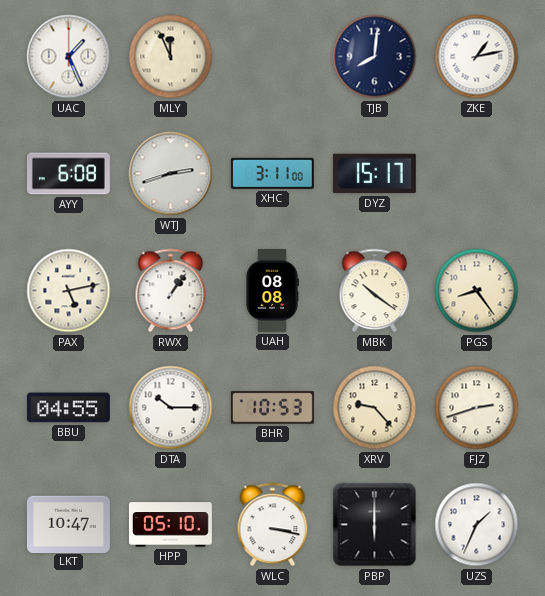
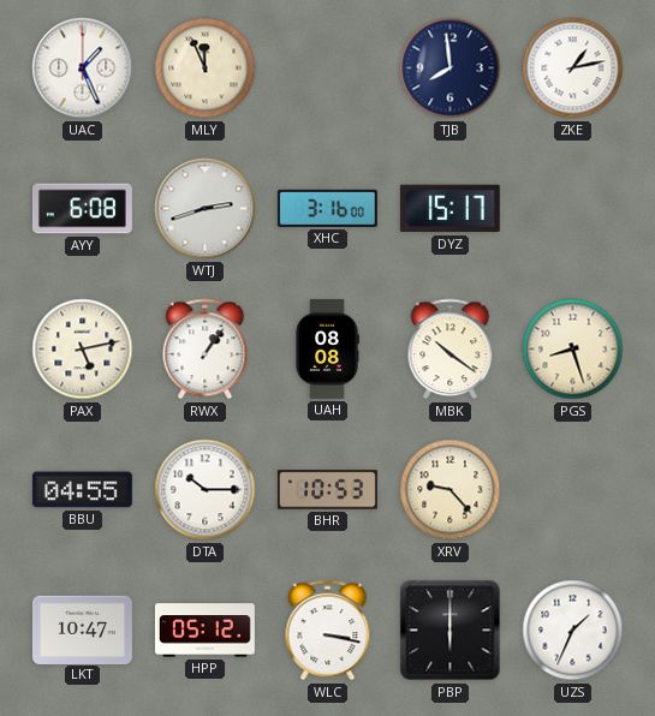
TJB: 8:01 -> 7:59 (451, 68)
XHC: 3:11 -> 3:16 (327, 208)
PGS: 8:24 -> 8:27 (573, 350)
FJZ: 2:42 -> none (477, 408)
HPP: 05:10 -> 05:12 (204, 631)
